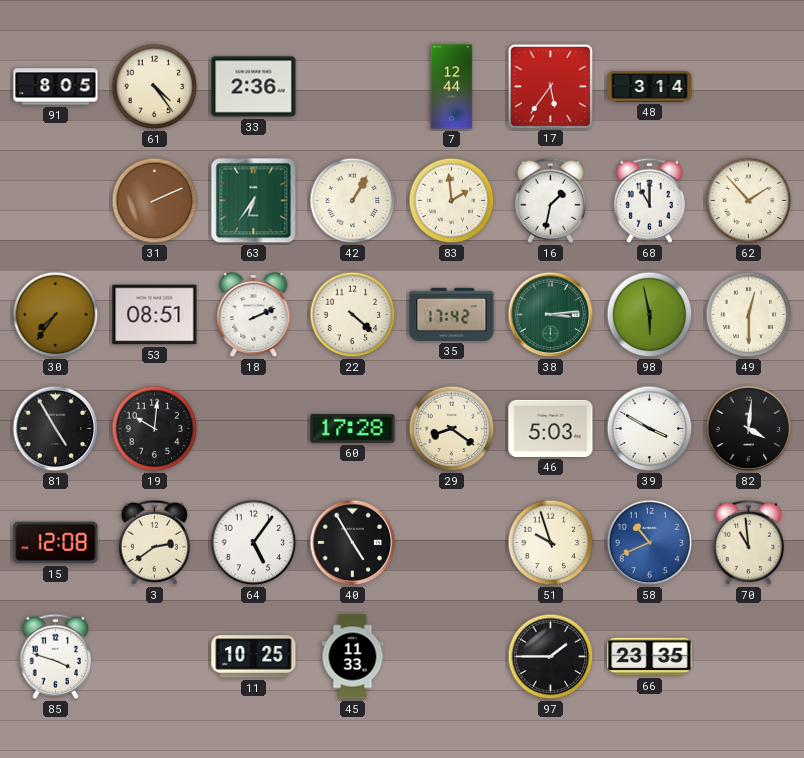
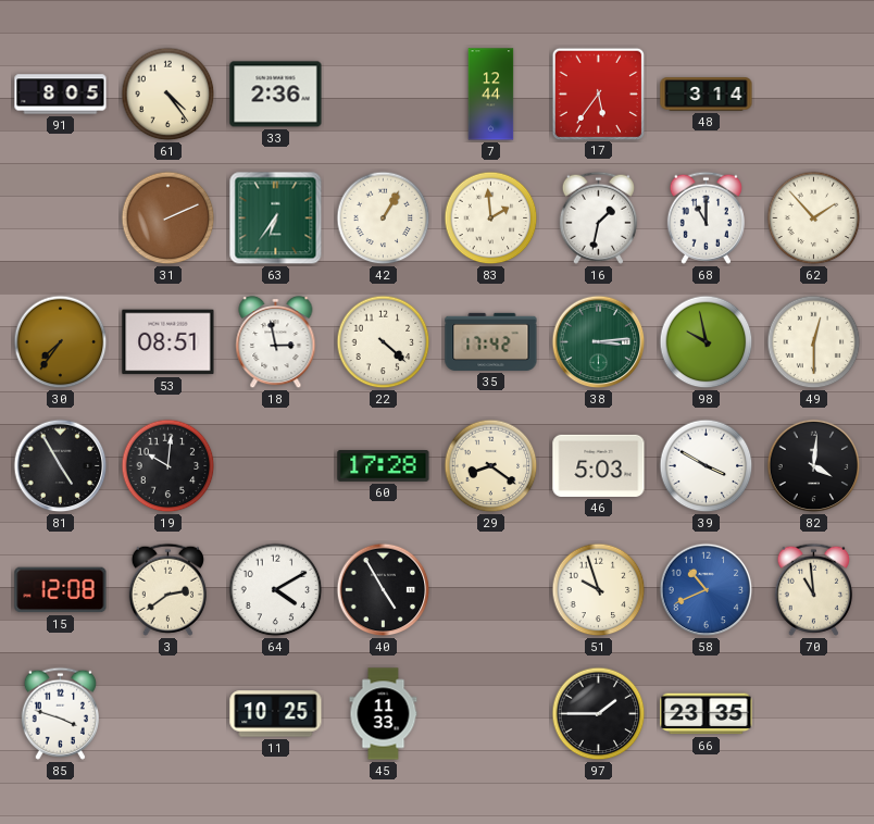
18: 2:11 -> 2:58 (276, 342)
98: 5:58 -> 9:58 (707, 342)
64: 5:06 -> 4:10 (276, 590)
